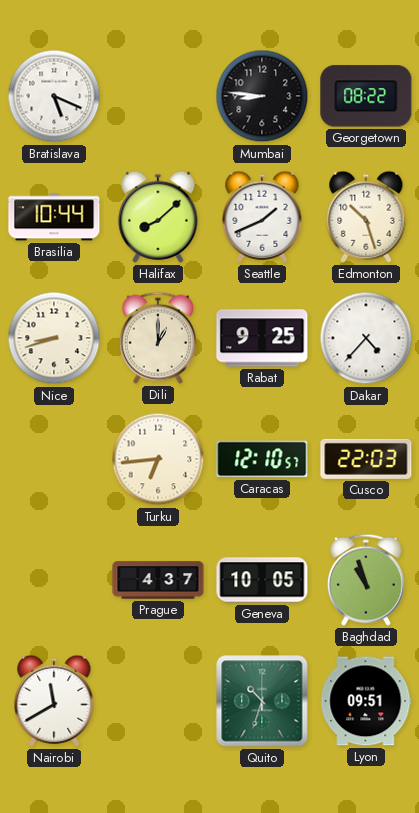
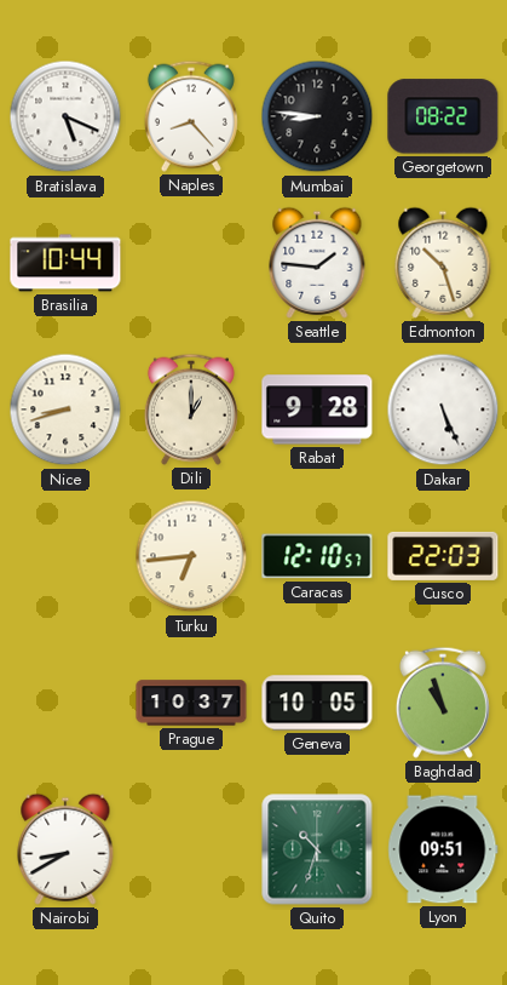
Naples: none -> 8:23 (191, 116)
Halifax: 8:08 -> none (158, 217)
Seattle: 1:41 -> 1:46 (317, 263)
Rabat: 9:25 -> 9:28 (317, 410)
Dakar: 4:37 -> 5:26 (443, 410)
Prague: 4:37 -> 10:37 (191, 703)
Nairobi: 11:40 -> 8:40 (65, 849)
